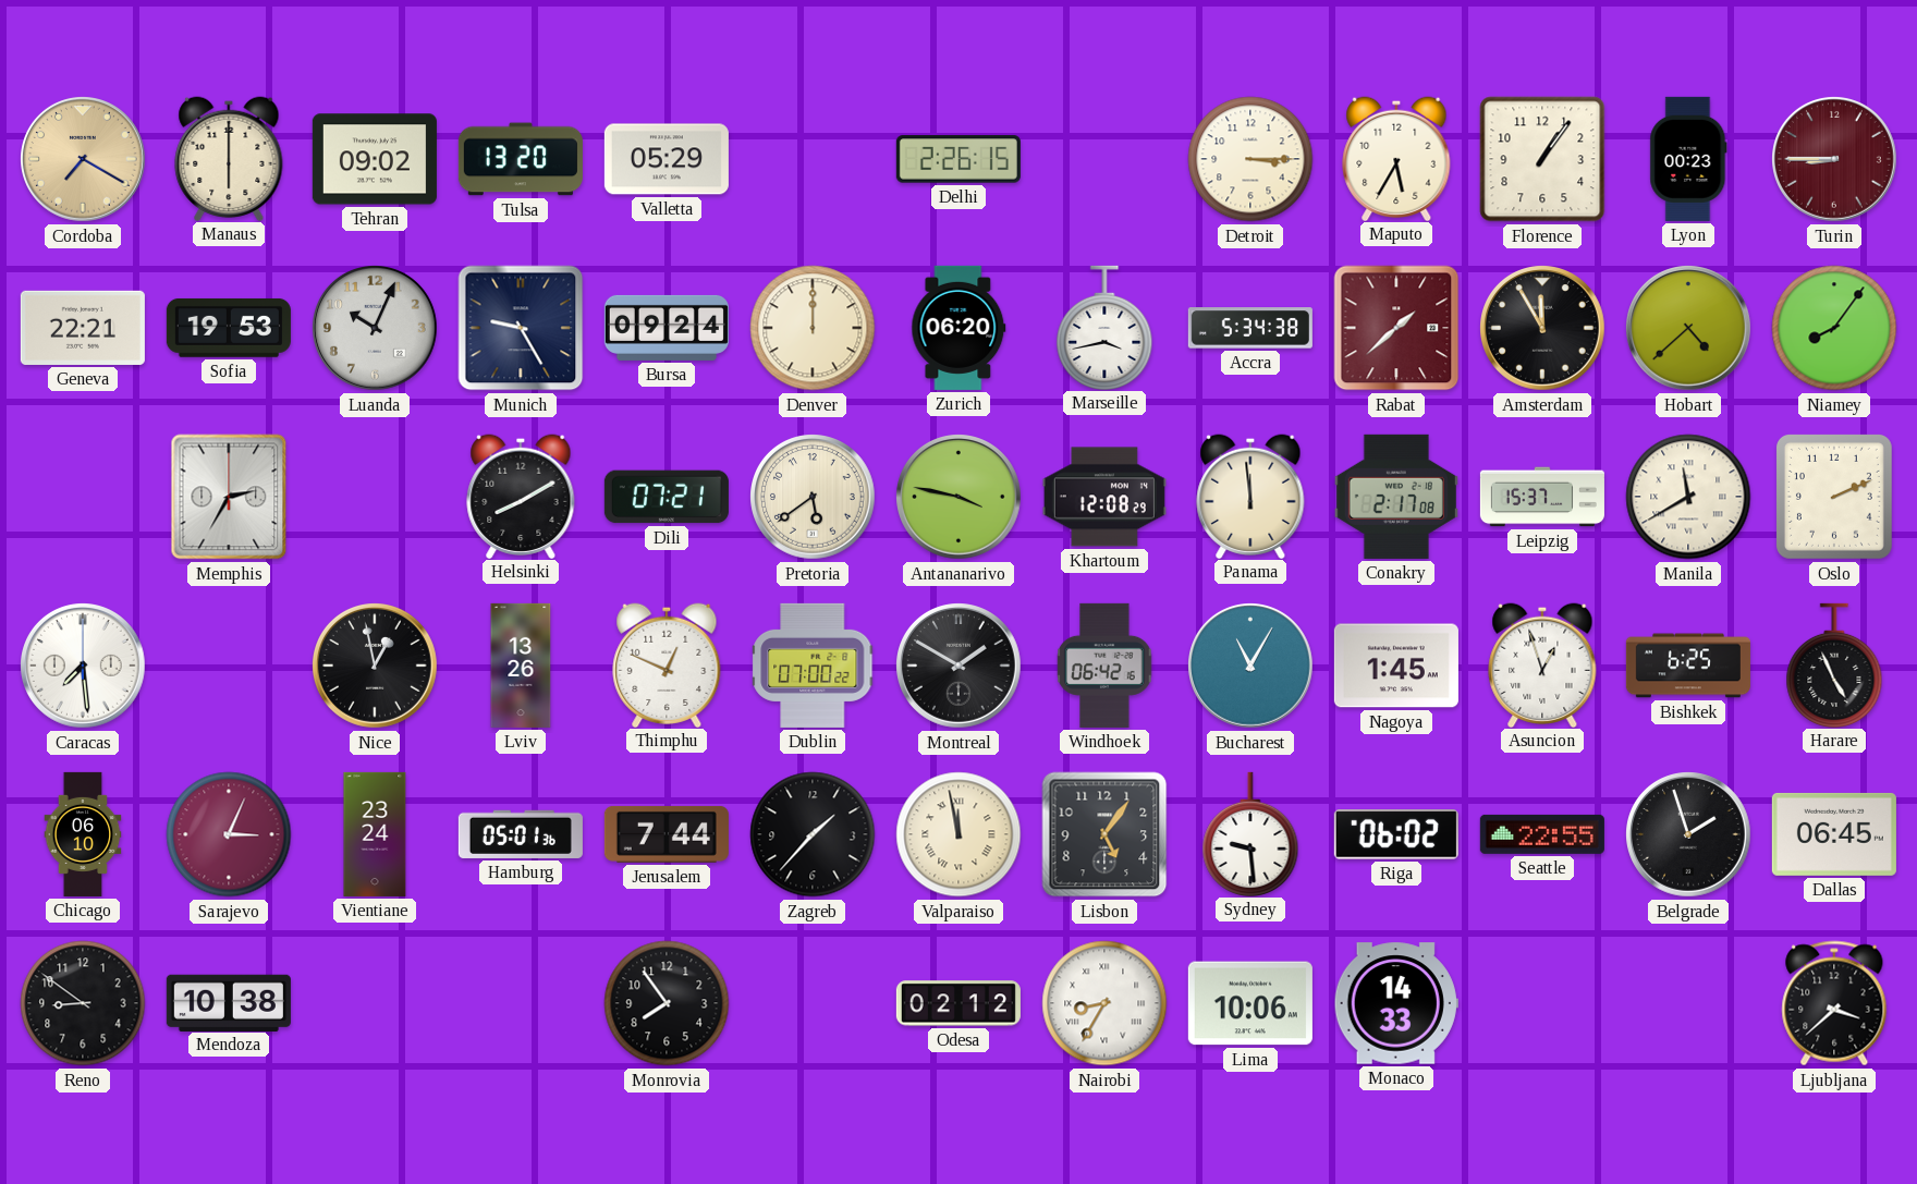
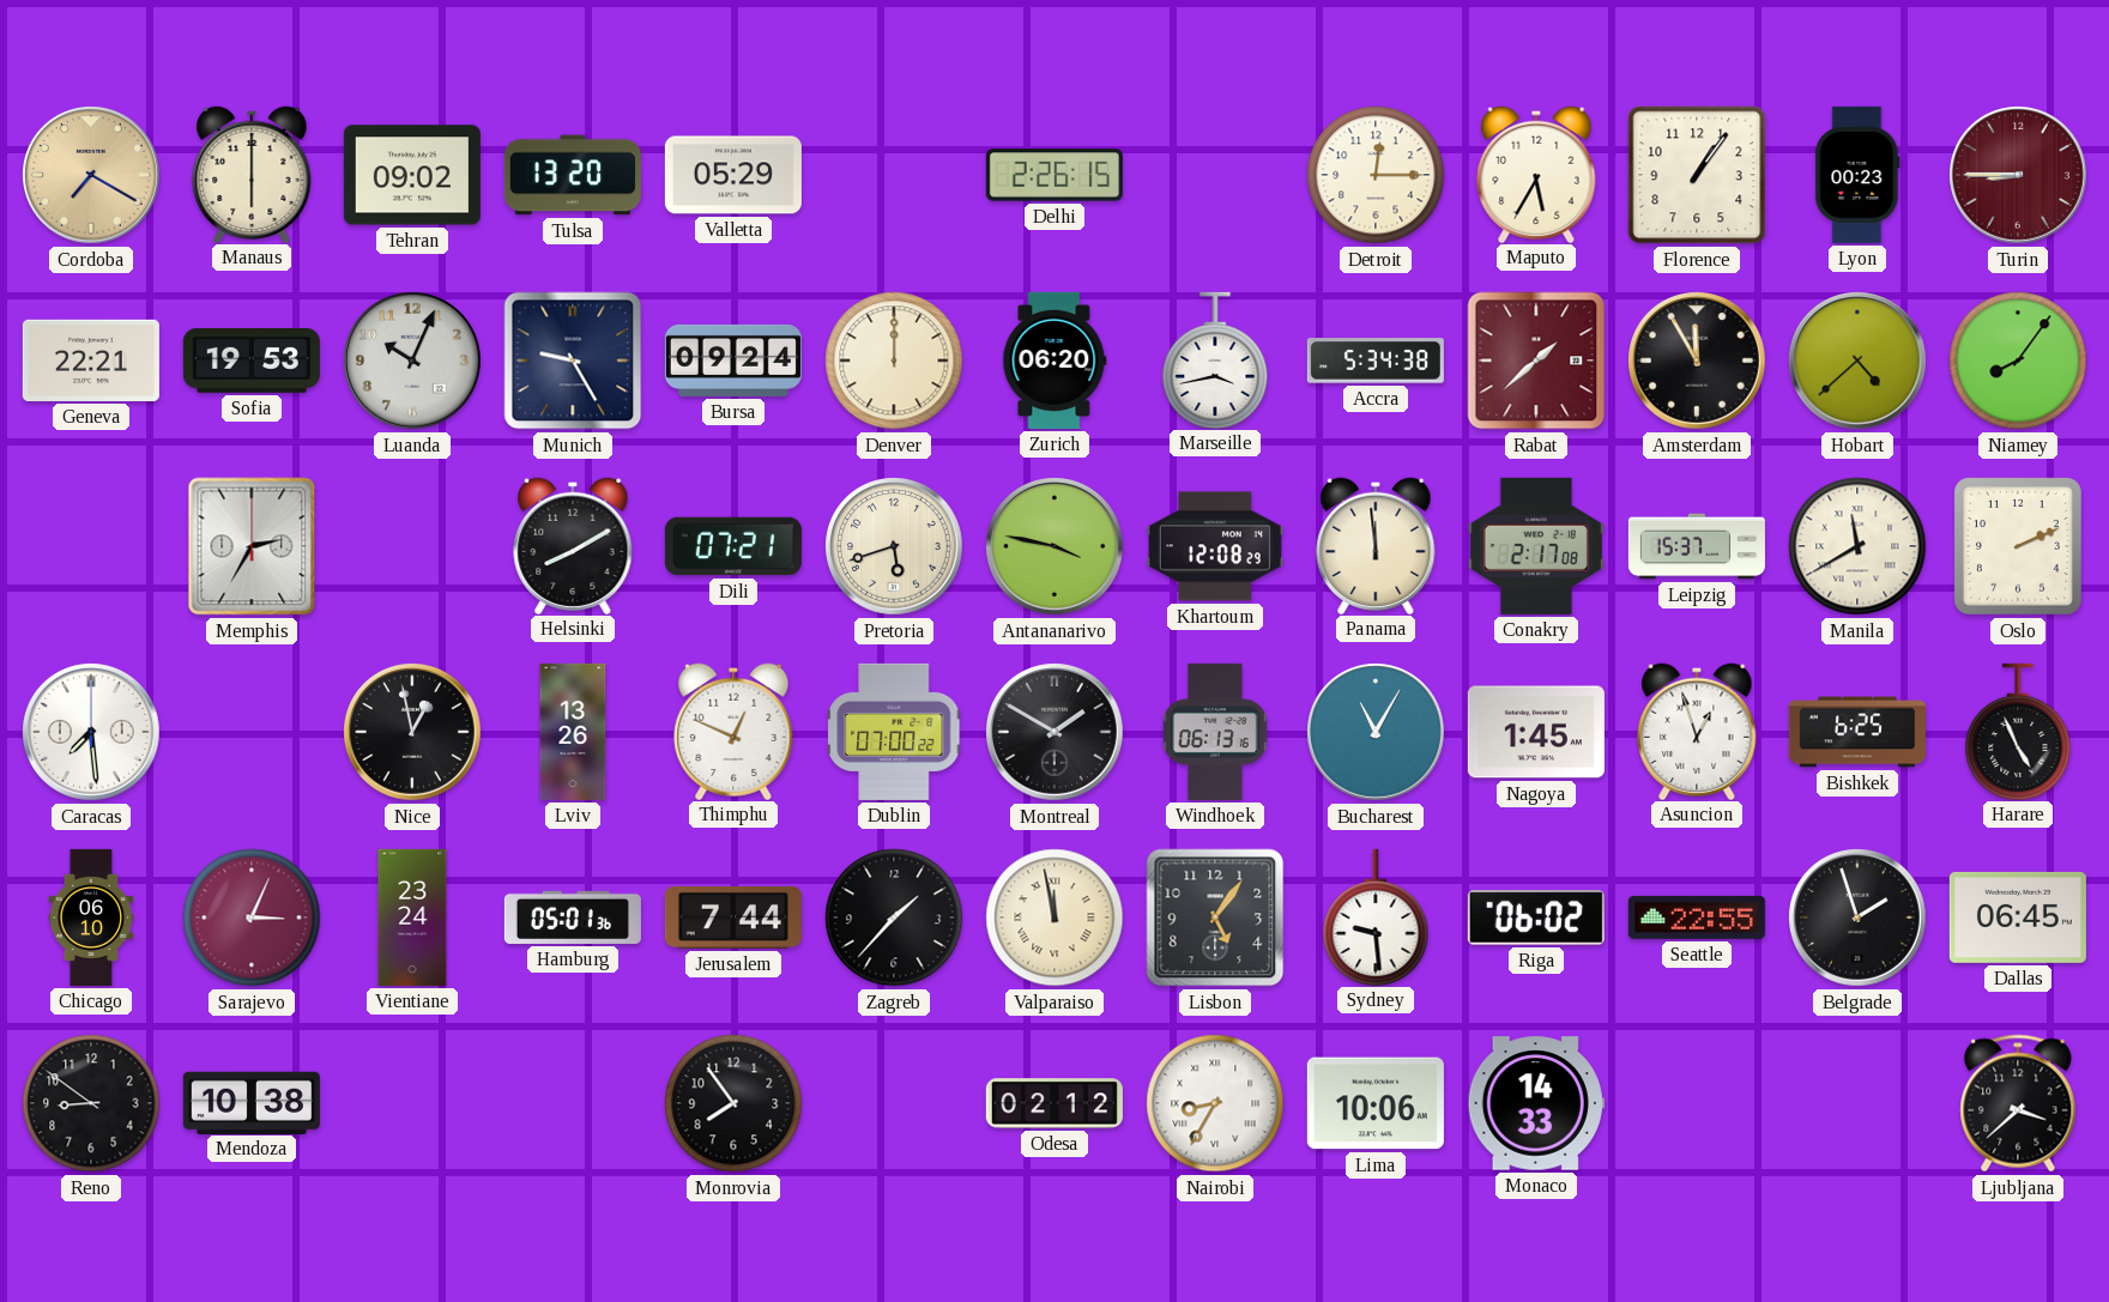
Detroit: 3:15 -> 12:15 (1376, 175)
Pretoria: 5:39 -> 5:42 (895, 547)
Windhoek: 06:42 -> 06:13 (1215, 732)
